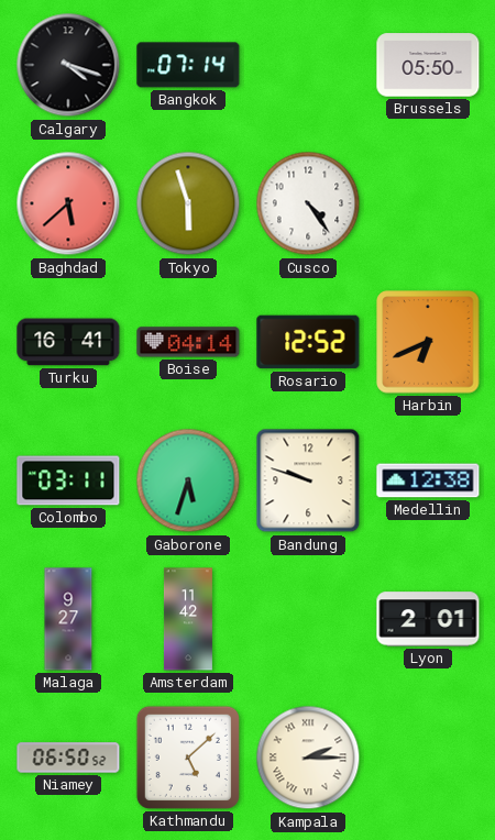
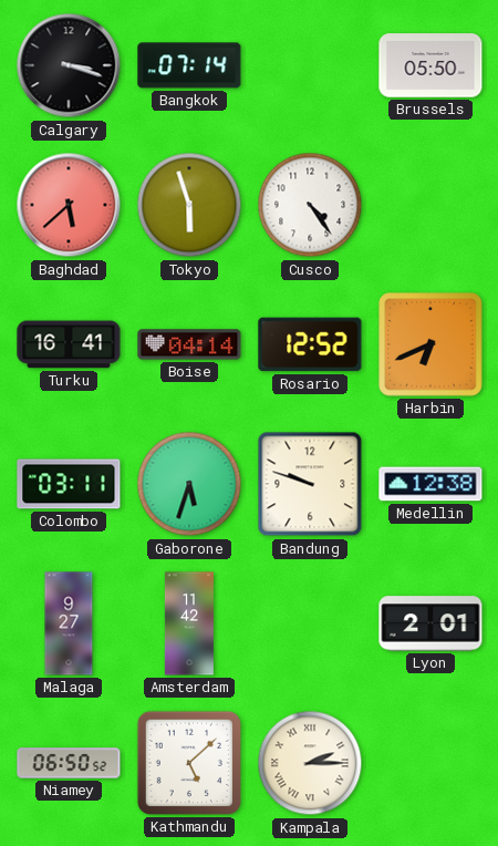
Calgary: 4:18 -> 3:18 (69, 65)
